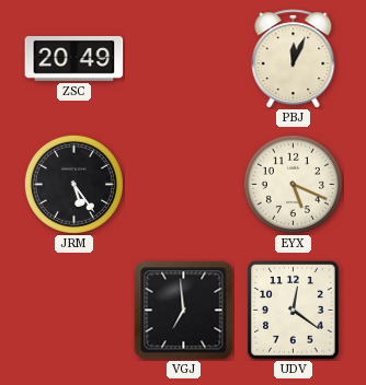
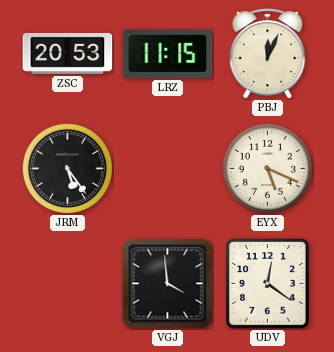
ZSC: 20:49 -> 20:53 (68, 53)
LRZ: none -> 11:15 (168, 53)
VGJ: 6:59 -> 3:59 (168, 284)
